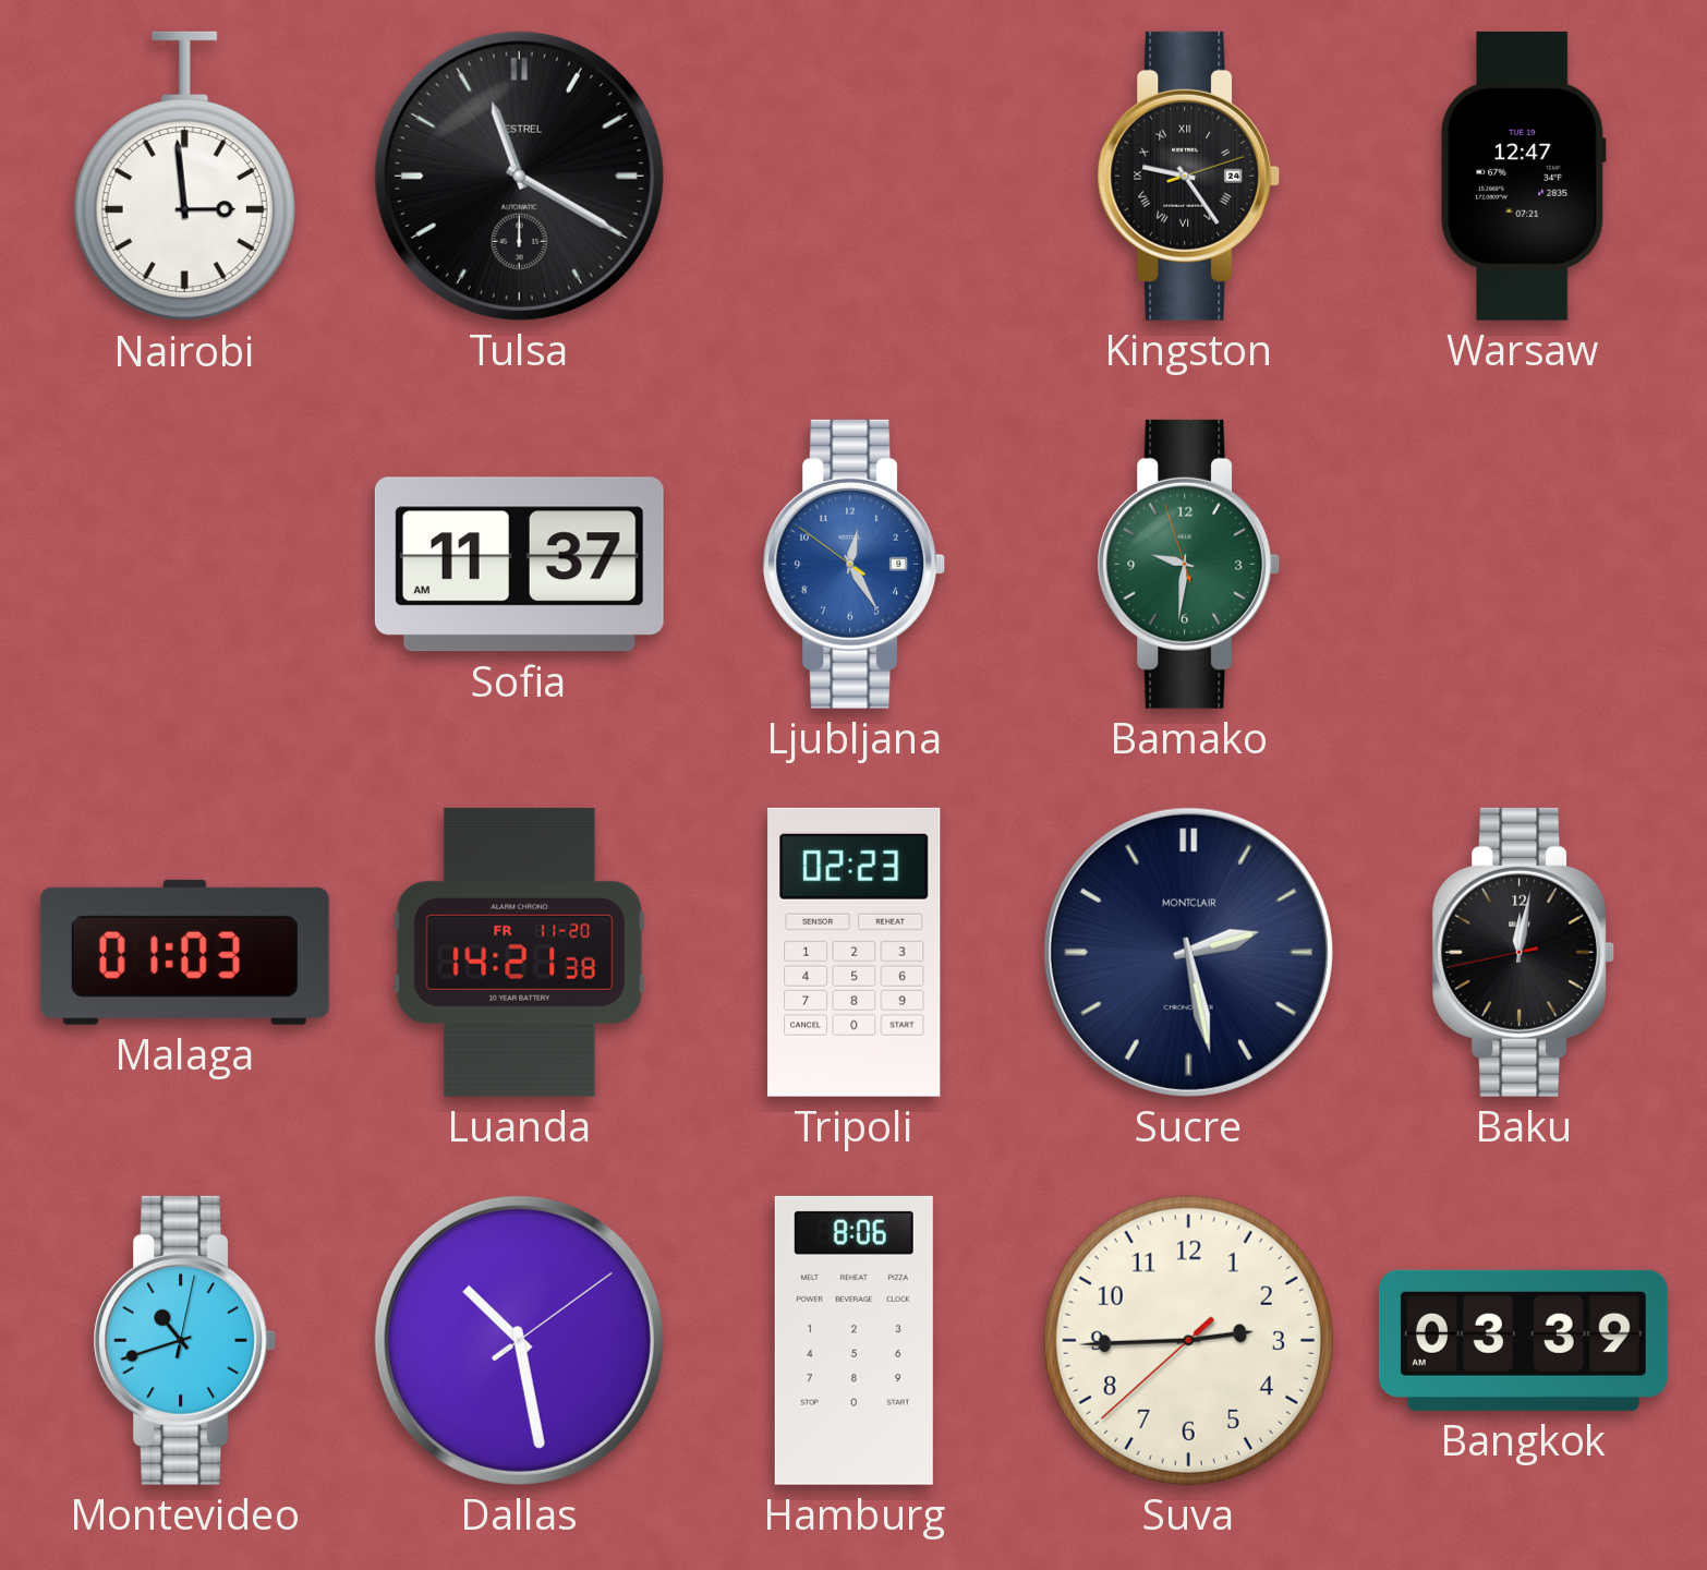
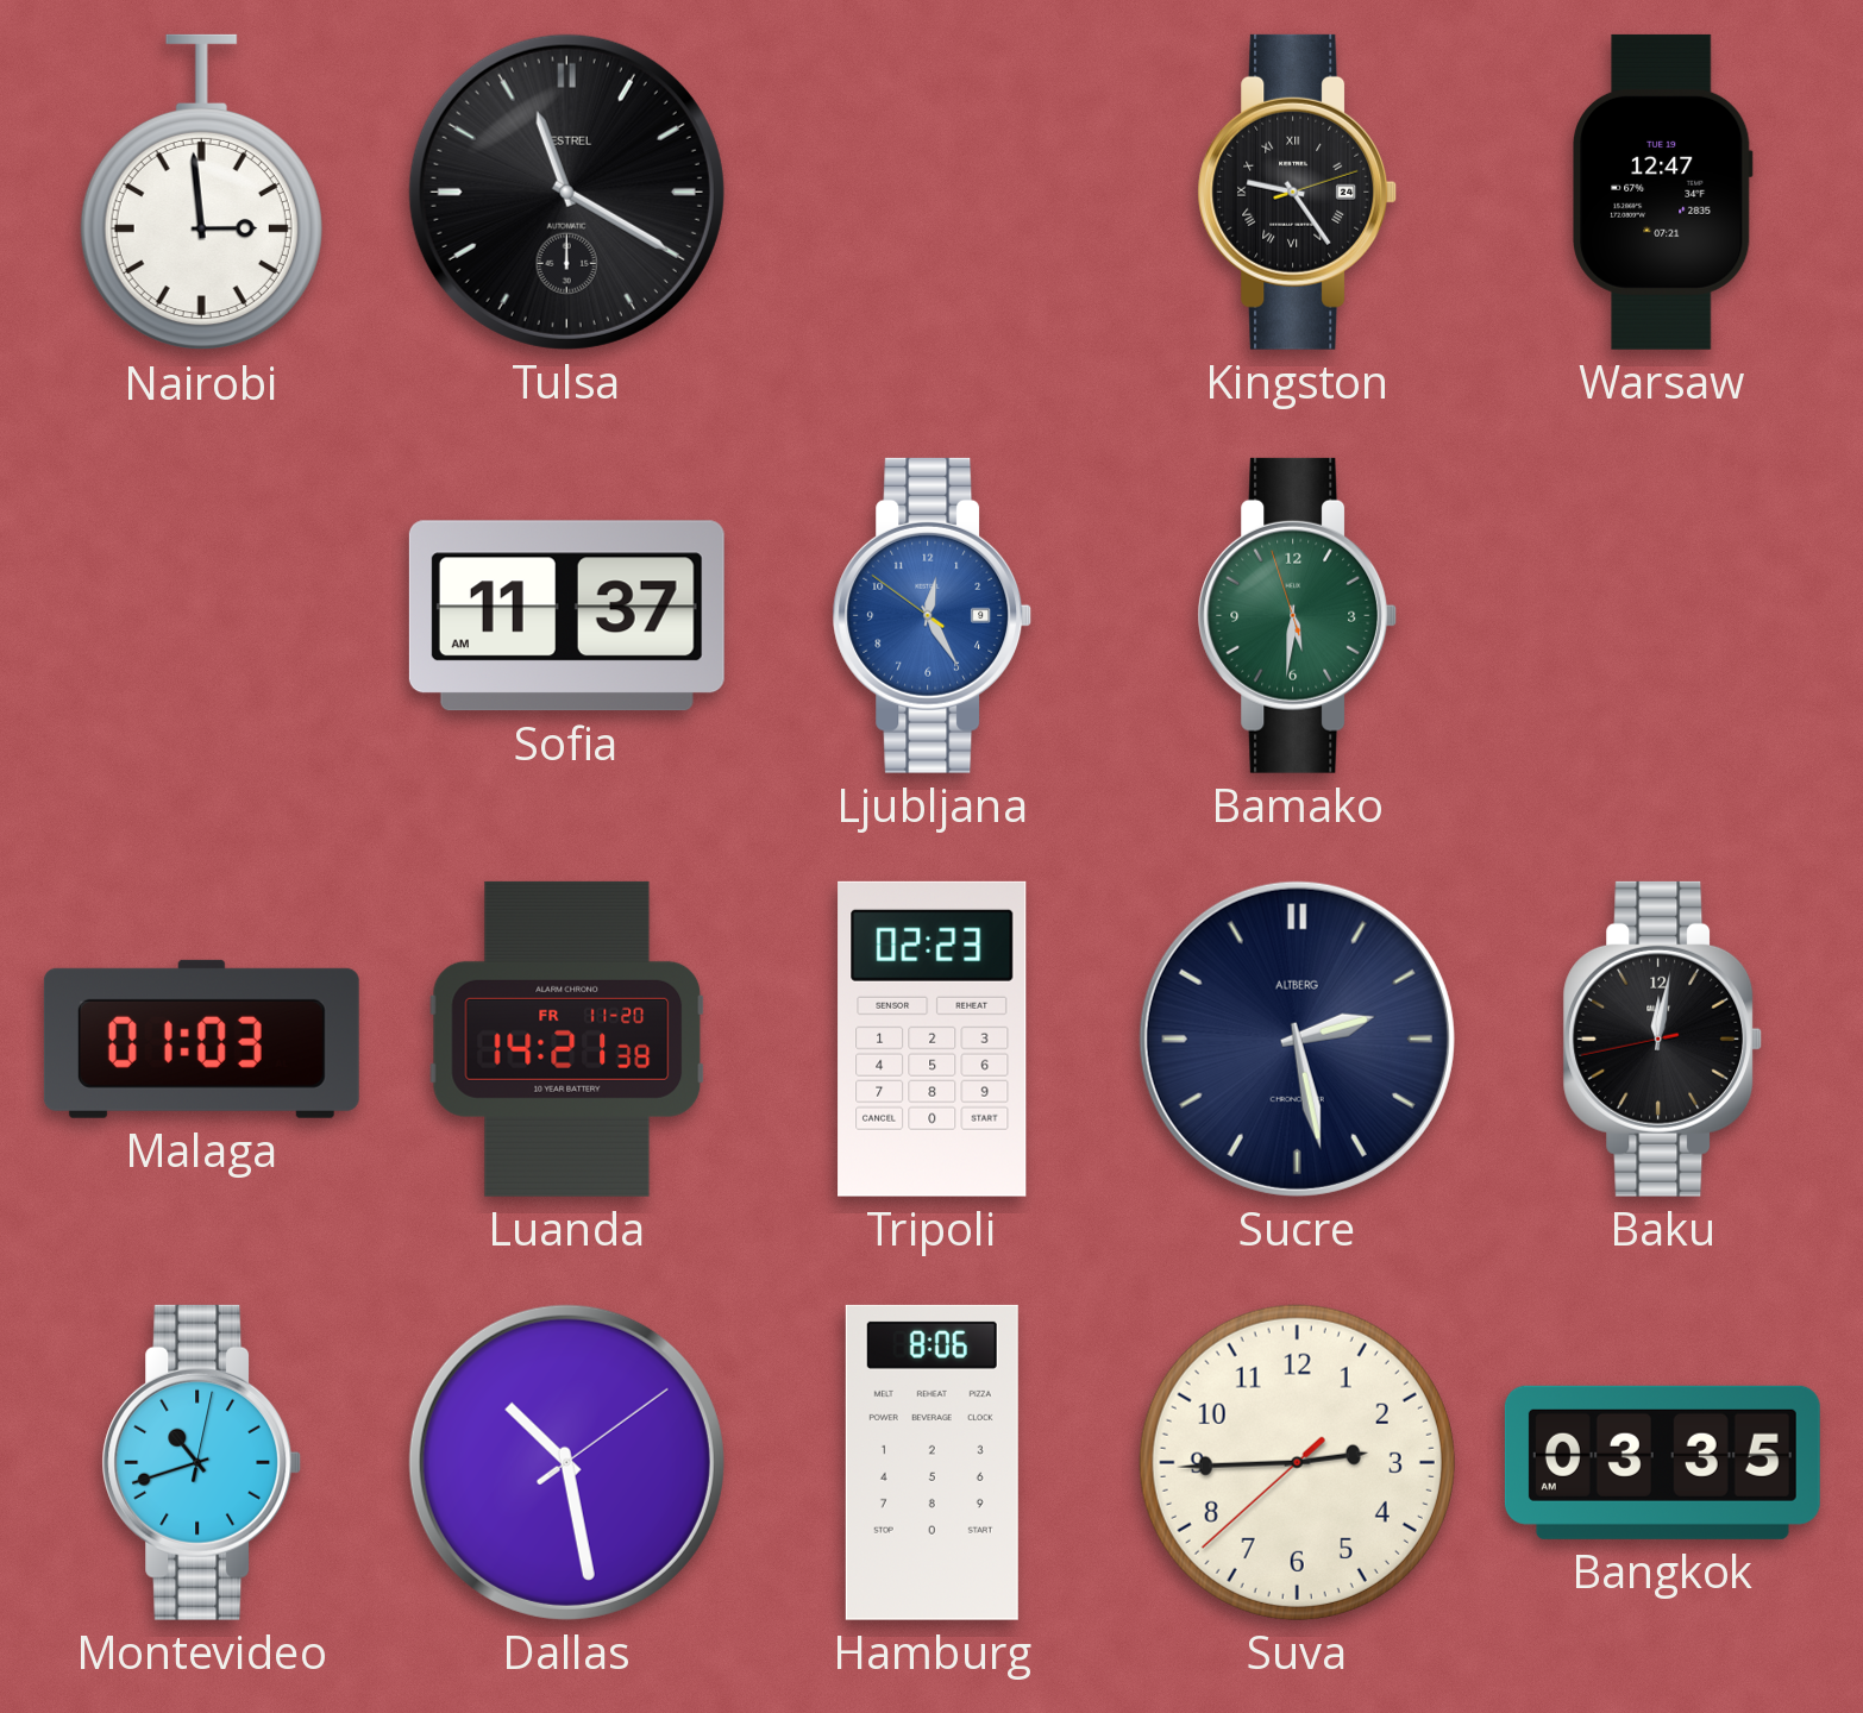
Bamako: 9:30 -> 5:30 (1298, 615)
Sucre brand: MONTCLAIR -> ALTBERG (1297, 1039)
Bangkok: 03:39 -> 03:35 (1662, 1462)
